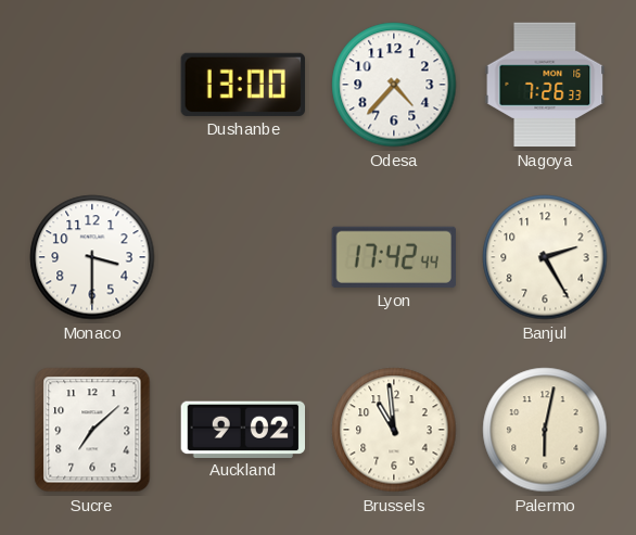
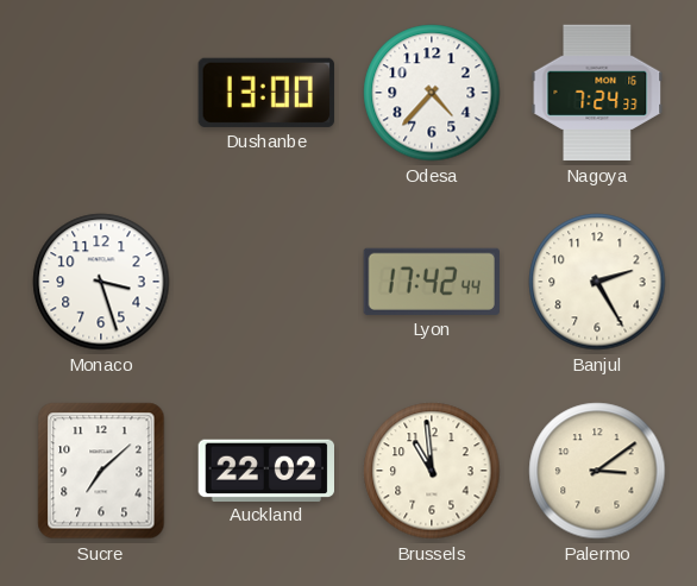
Nagoya: 7:26 -> 7:24 (597, 93)
Monaco: 3:30 -> 3:27 (101, 282)
Auckland: 9:02 -> 22:02 (265, 470)
Palermo: 6:02 -> 3:09 (597, 471)
